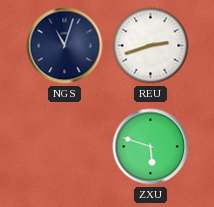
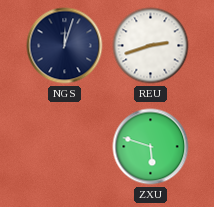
NGS: 11:03 -> 12:03 (65, 46)
